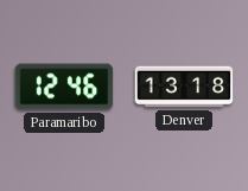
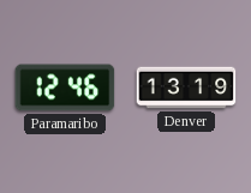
Denver: 13:18 -> 13:19 (186, 88)
